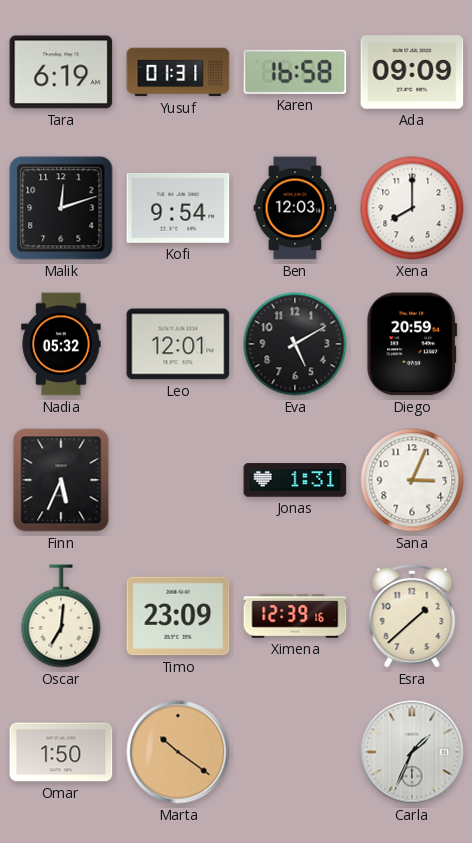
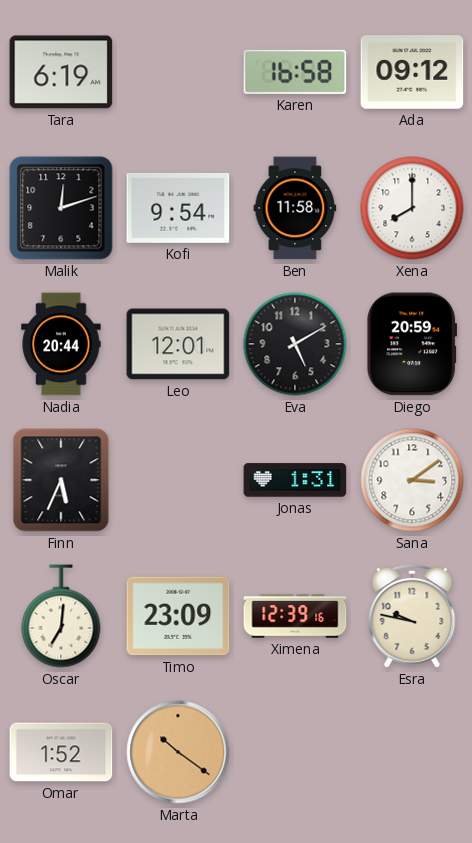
Yusuf: 01:31 -> none (178, 72)
Ada: 09:09 -> 09:12 (412, 72)
Ben: 12:03 -> 11:58 (295, 208)
Nadia: 05:32 -> 20:44 (61, 344)
Sana: 3:04 -> 3:09 (412, 480)
Esra: 1:38 -> 9:47 (412, 616)
Omar: 1:50 -> 1:52 (61, 752)
Carla: 1:34 -> none (412, 752)
